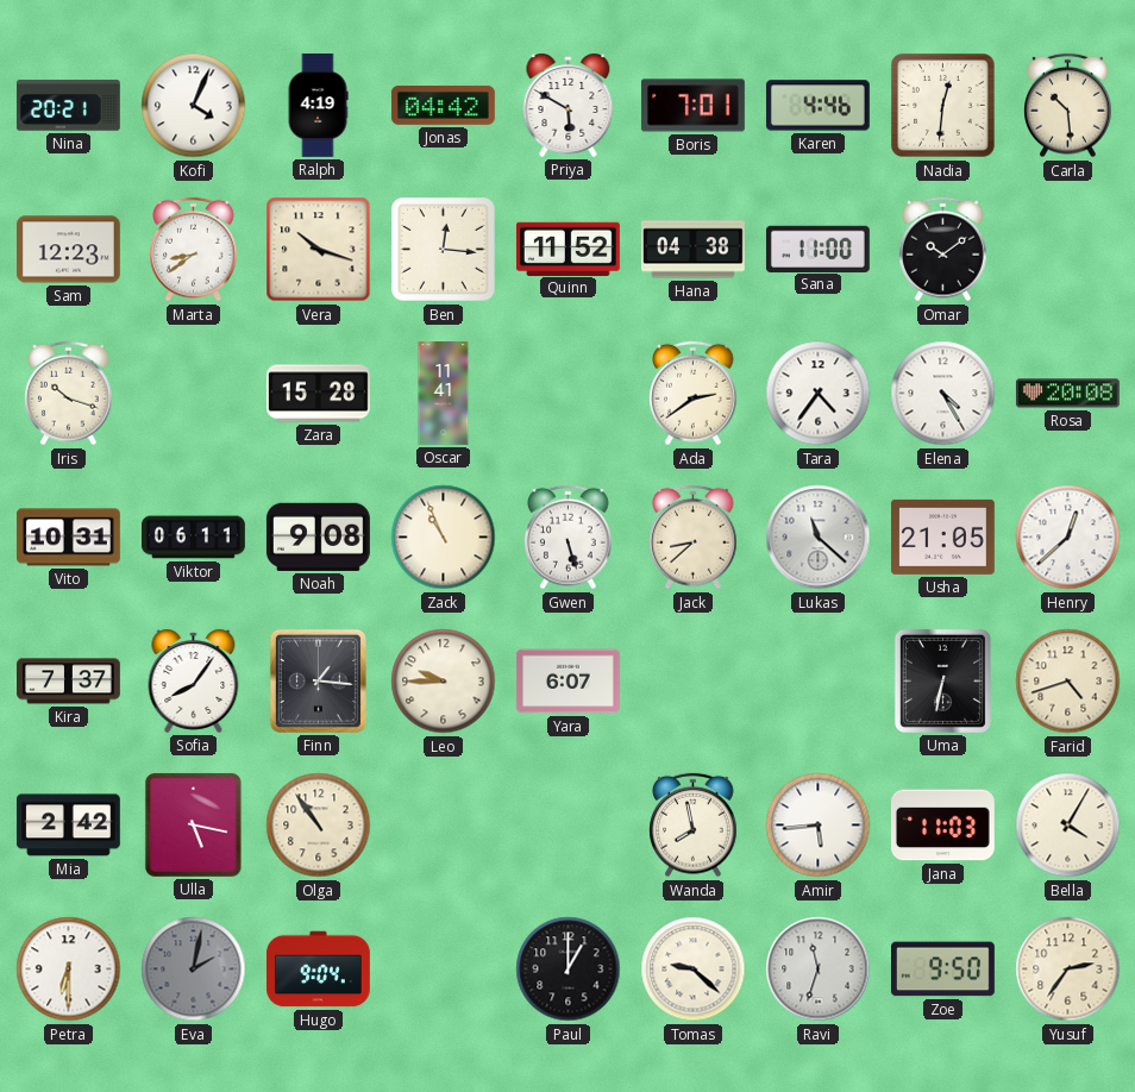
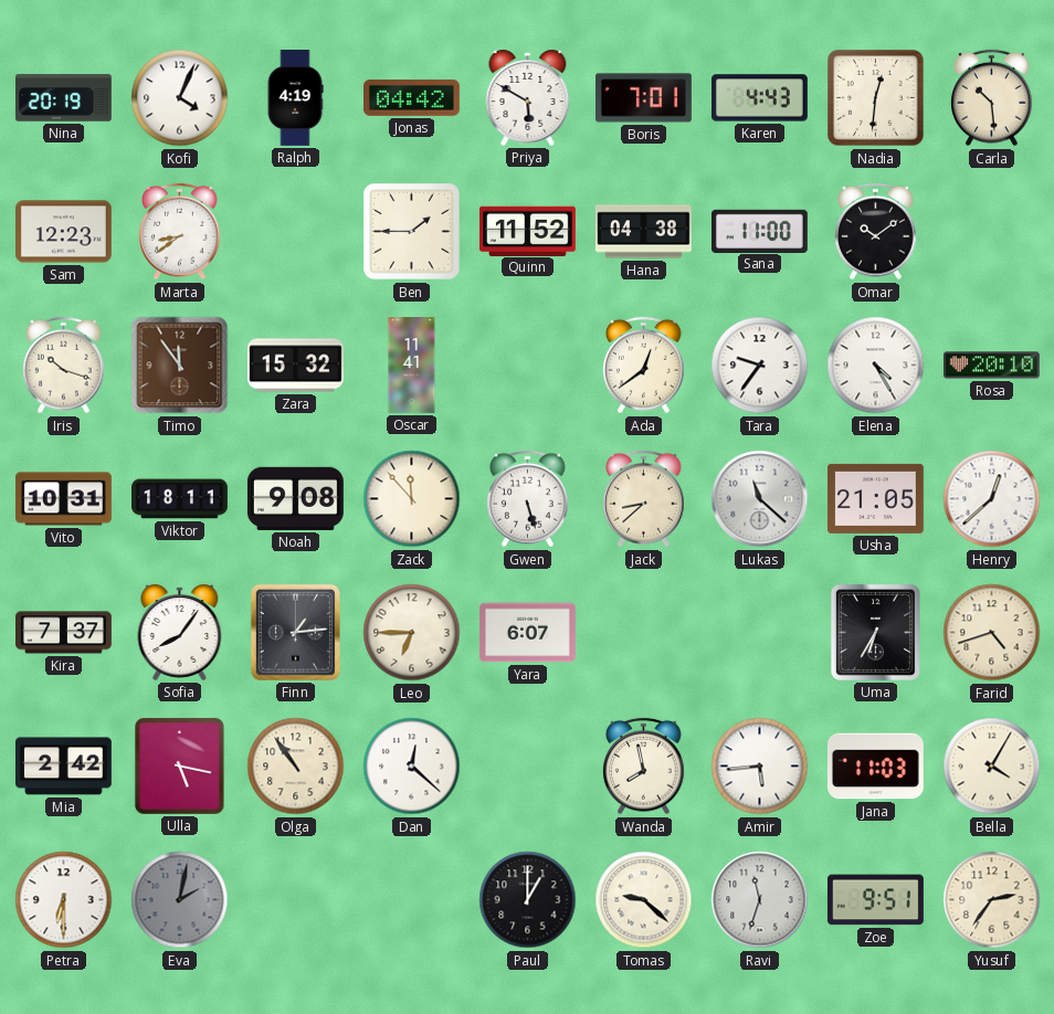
Nina: 20:21 -> 20:19 (63, 98)
Karen: 4:46 -> 4:43 (759, 98)
Vera: 10:18 -> none (319, 250)
Ben: 12:16 -> 1:45 (412, 232)
Timo: none -> 11:54 (180, 366)
Zara: 15:28 -> 15:32 (295, 366)
Ada: 2:39 -> 12:39 (644, 366)
Tara: 4:36 -> 9:36 (760, 366)
Rosa: 20:08 -> 20:10 (991, 366)
Viktor: 06:11 -> 18:11 (180, 499)
Zack: 10:56 -> 11:53 (412, 499)
Finn: 1:16 -> 1:14 (295, 632)
Leo: 9:45 -> 6:45 (412, 633)
Uma: 6:32 -> 6:35 (875, 632)
Dan: none -> 12:22 (412, 767)
Hugo: 9:04 -> none (319, 969)
Zoe: 9:50 -> 9:51 (875, 900)
